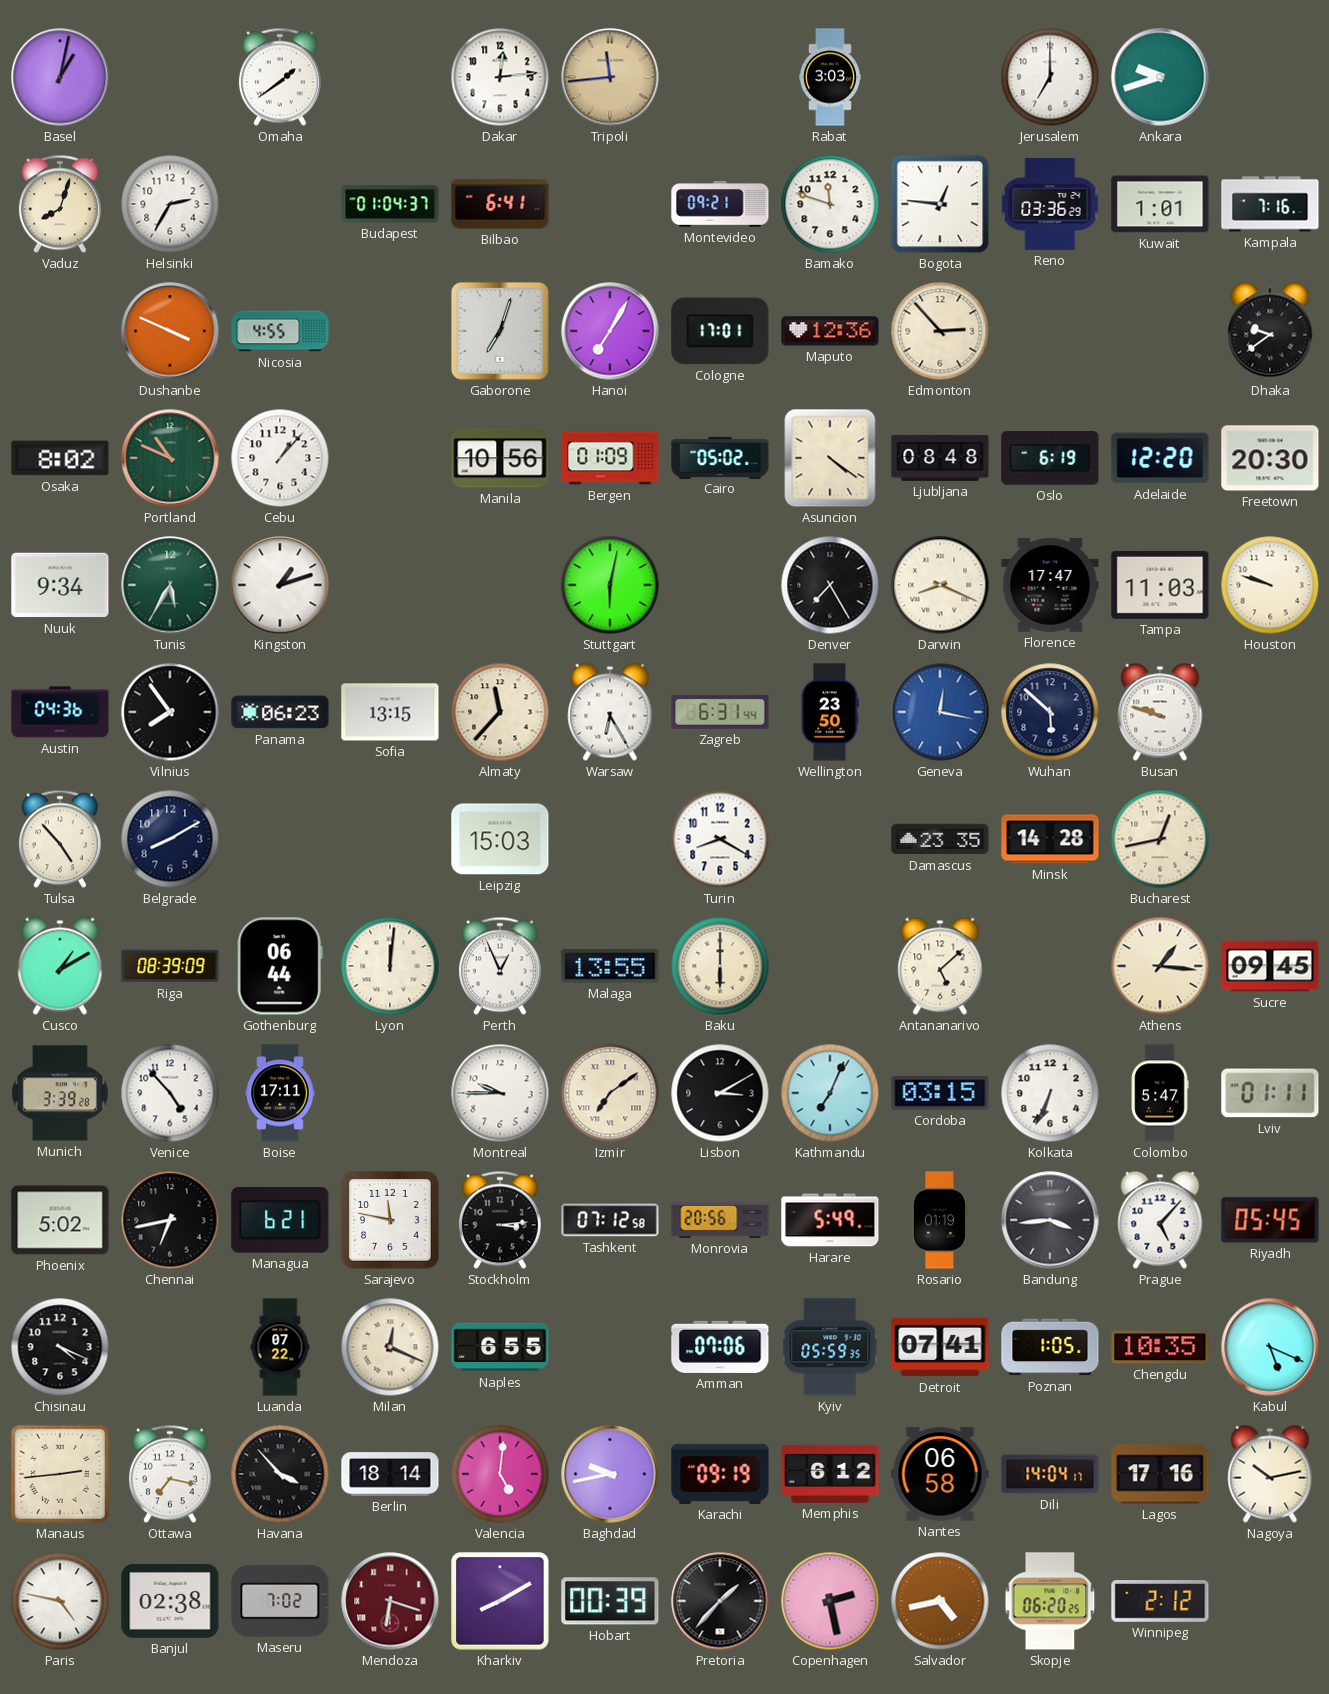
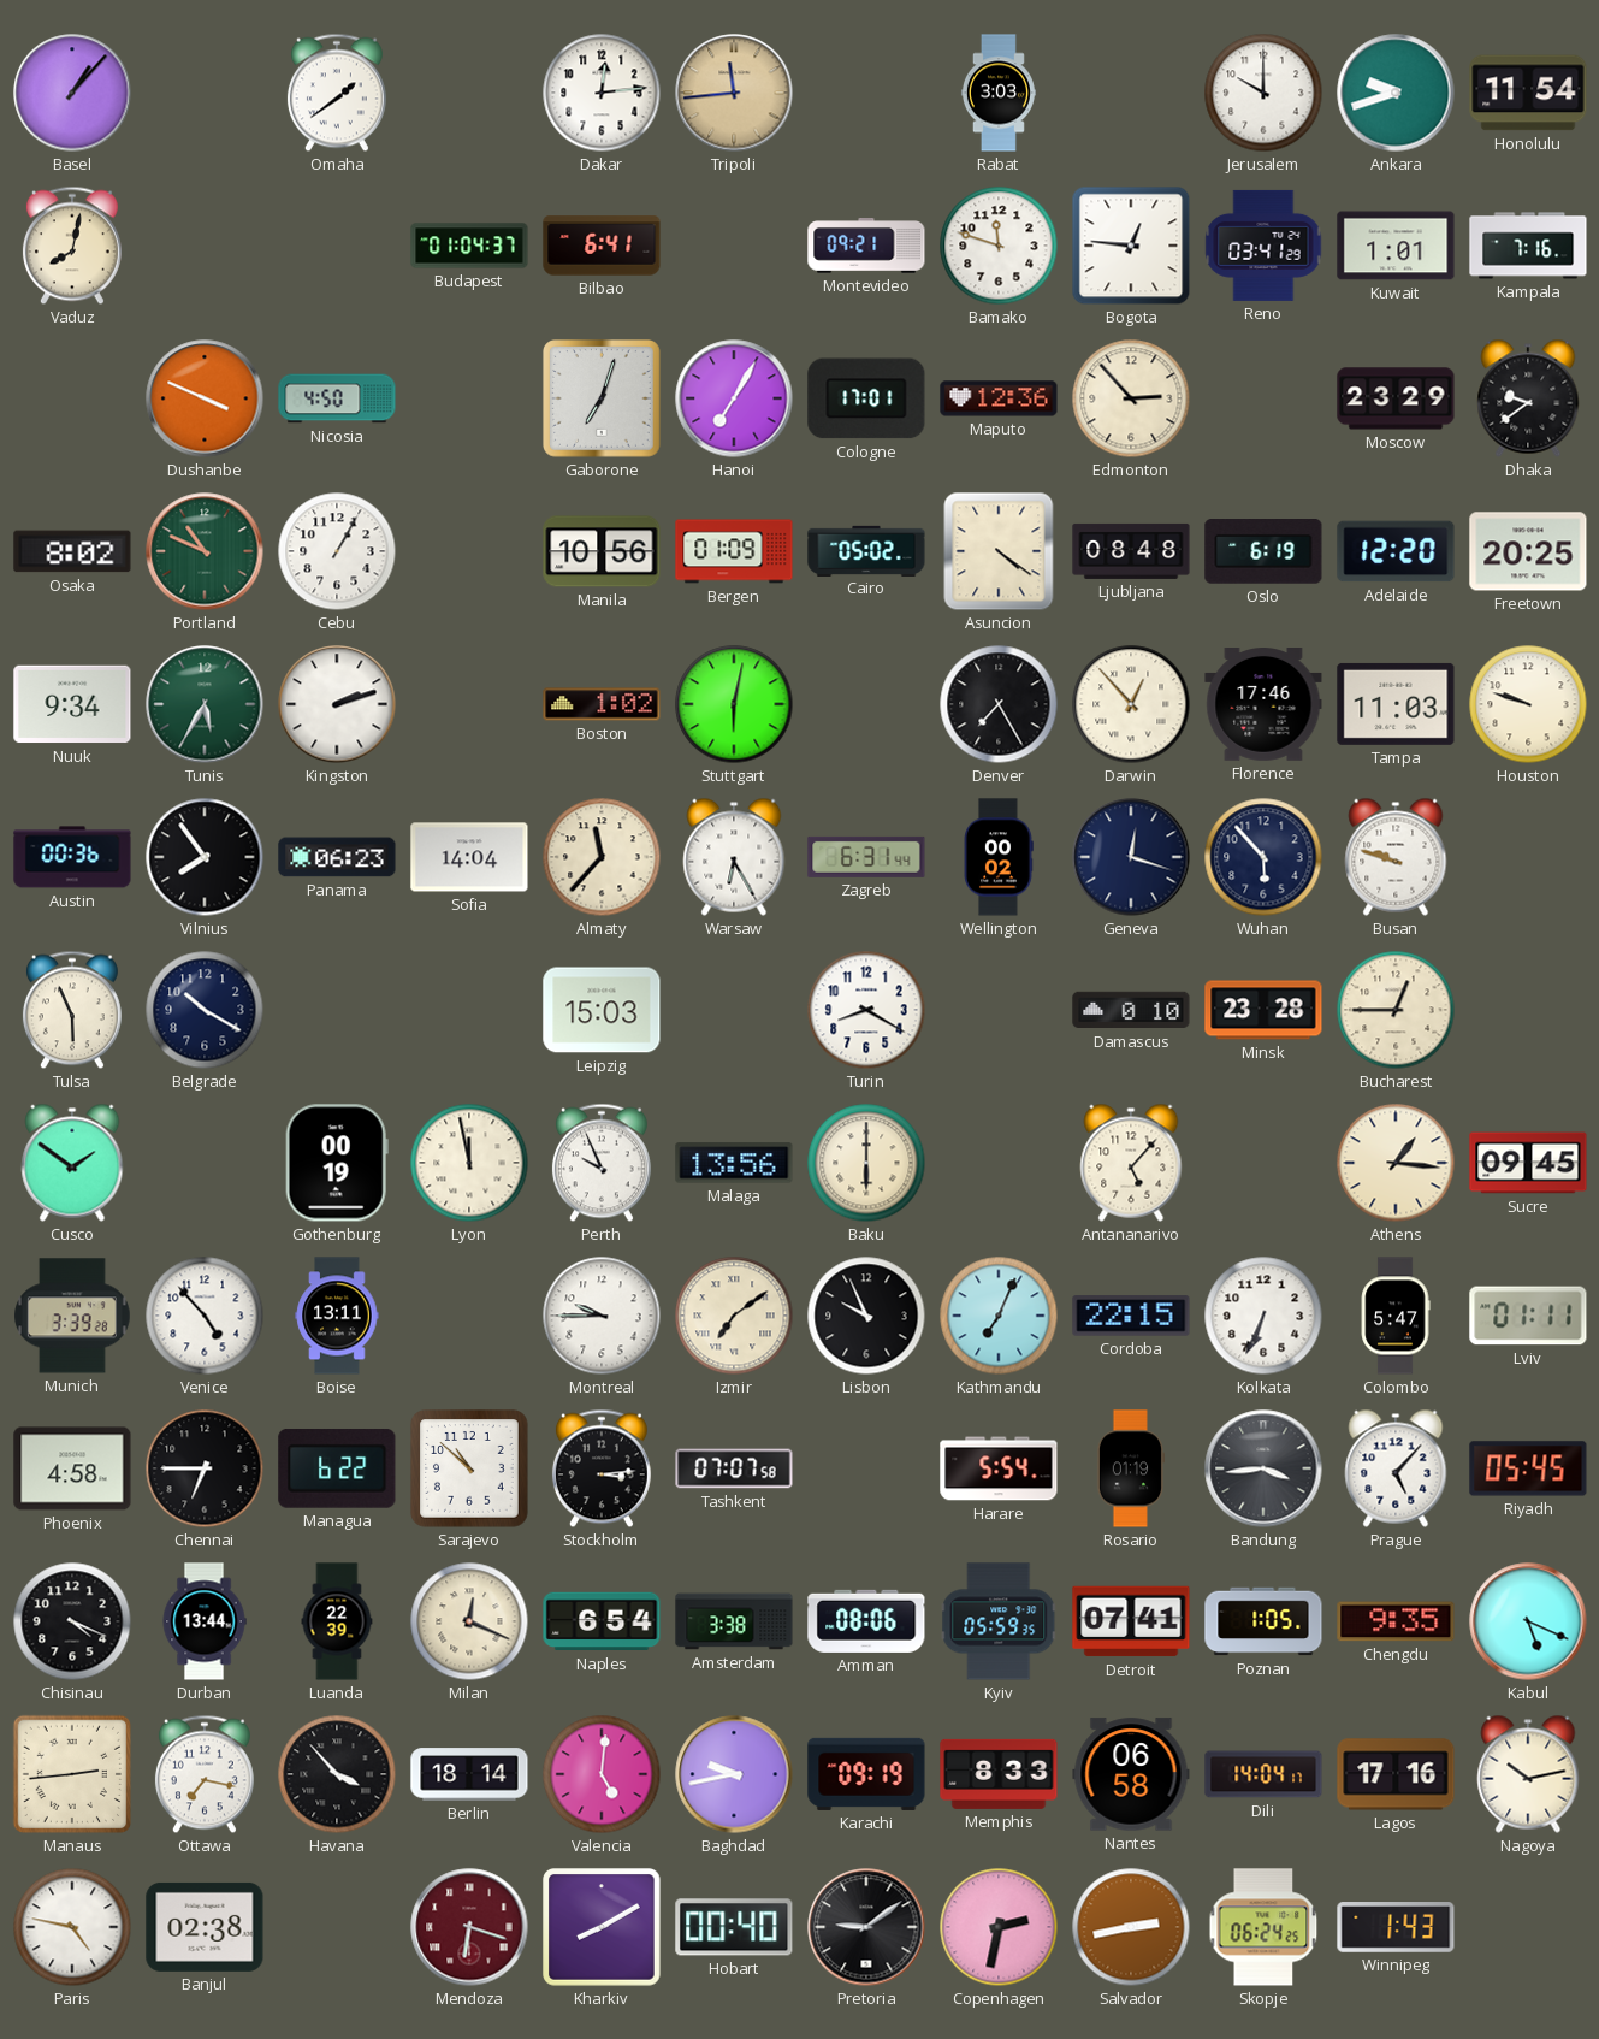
Basel: 1:02 -> 1:07 (72, 93)
Jerusalem: 7:00 -> 10:00 (1263, 93)
Honolulu: none -> 11:54 (1528, 93)
Vaduz: 8:03 -> 8:02 (72, 246)
Helsinki: 2:35 -> none (170, 204)
Reno: 03:36 -> 03:41 (1263, 246)
Nicosia: 4:55 -> 4:50 (337, 398)
Moscow: none -> 23:29 (1396, 398)
Cebu: 1:07 -> 1:05 (337, 551)
Freetown: 20:30 -> 20:25 (1528, 551)
Kingston: 1:12 -> 2:12 (337, 704)
Boston: none -> 1:02 (602, 704)
Darwin: 8:19 -> 12:53 (1131, 704)
Florence: 17:47 -> 17:46 (1263, 705)
Austin: 04:36 -> 00:36 (72, 857)
Sofia: 13:15 -> 14:04 (469, 857)
Wellington: 23:50 -> 00:02 (999, 857)
Geneva: 12:17 -> 12:18 (1131, 857)
Geneva dial: blue -> navy (1131, 857)
Wuhan: 5:52 -> 5:53 (1263, 857)
Tulsa: 4:53 -> 5:56 (72, 1010)
Belgrade: 8:10 -> 10:20 (205, 1010)
Damascus: 23:35 -> 0:10 (1131, 1010)
Minsk: 14:28 -> 23:28 (1263, 1010)
Bucharest: 12:43 -> 12:45 (1396, 1010)
Cusco: 1:10 -> 1:51 (72, 1163)
Riga: 08:39 -> none (170, 966)
Gothenburg: 06:44 -> 00:19 (337, 1163)
Lyon: 12:01 -> 11:58 (469, 1163)
Perth: 12:56 -> 9:56 (602, 1163)
Malaga: 13:55 -> 13:56 (734, 1163)
Antananarivo: 5:08 -> 5:07 (1131, 1163)
Boise: 17:11 -> 13:11 (337, 1316)
Lisbon: 3:10 -> 9:56 (866, 1316)
Cordoba: 03:15 -> 22:15 (1131, 1316)
Phoenix: 5:02 -> 4:58 (72, 1468)
Chennai: 6:43 -> 6:45 (205, 1468)
Managua: 6:21 -> 6:22 (337, 1468)
Sarajevo: 11:47 -> 10:52 (469, 1468)
Tashkent: 07:12 -> 07:07 (734, 1468)
Monrovia: 20:56 -> none (720, 1220)
Harare: 5:49 -> 5:54 (999, 1468)
Durban: none -> 13:44 (205, 1621)
Luanda: 07:22 -> 22:39 (337, 1621)
Naples: 6:55 -> 6:54 (602, 1621)
Amsterdam: none -> 3:38 (734, 1621)
Amman: 07:06 -> 08:06 (866, 1621)
Chengdu: 10:35 -> 9:35 (1396, 1621)
Memphis: 6:12 -> 8:33 (999, 1774)
Maseru: 7:02 -> none (280, 1601)
Hobart: 00:39 -> 00:40 (734, 1927)
Pretoria: 1:37 -> 9:09 (866, 1927)
Copenhagen: 2:28 -> 2:32 (999, 1927)
Salvador: 4:43 -> 2:43 (1131, 1927)
Skopje: 06:20 -> 06:24 (1263, 1927)
Winnipeg: 2:12 -> 1:43 (1396, 1927)
